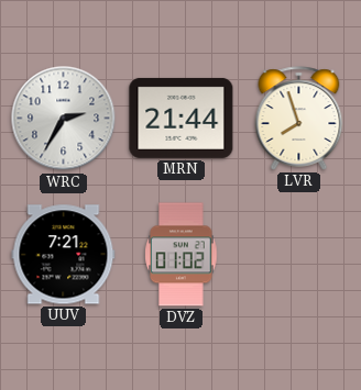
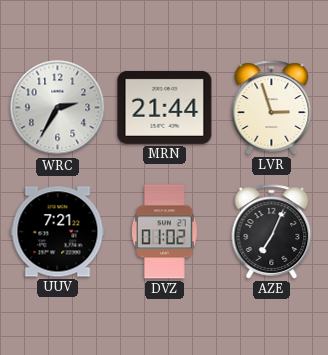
LVR: 7:57 -> 2:57 (272, 108)
AZE: none -> 7:04 (272, 232)
